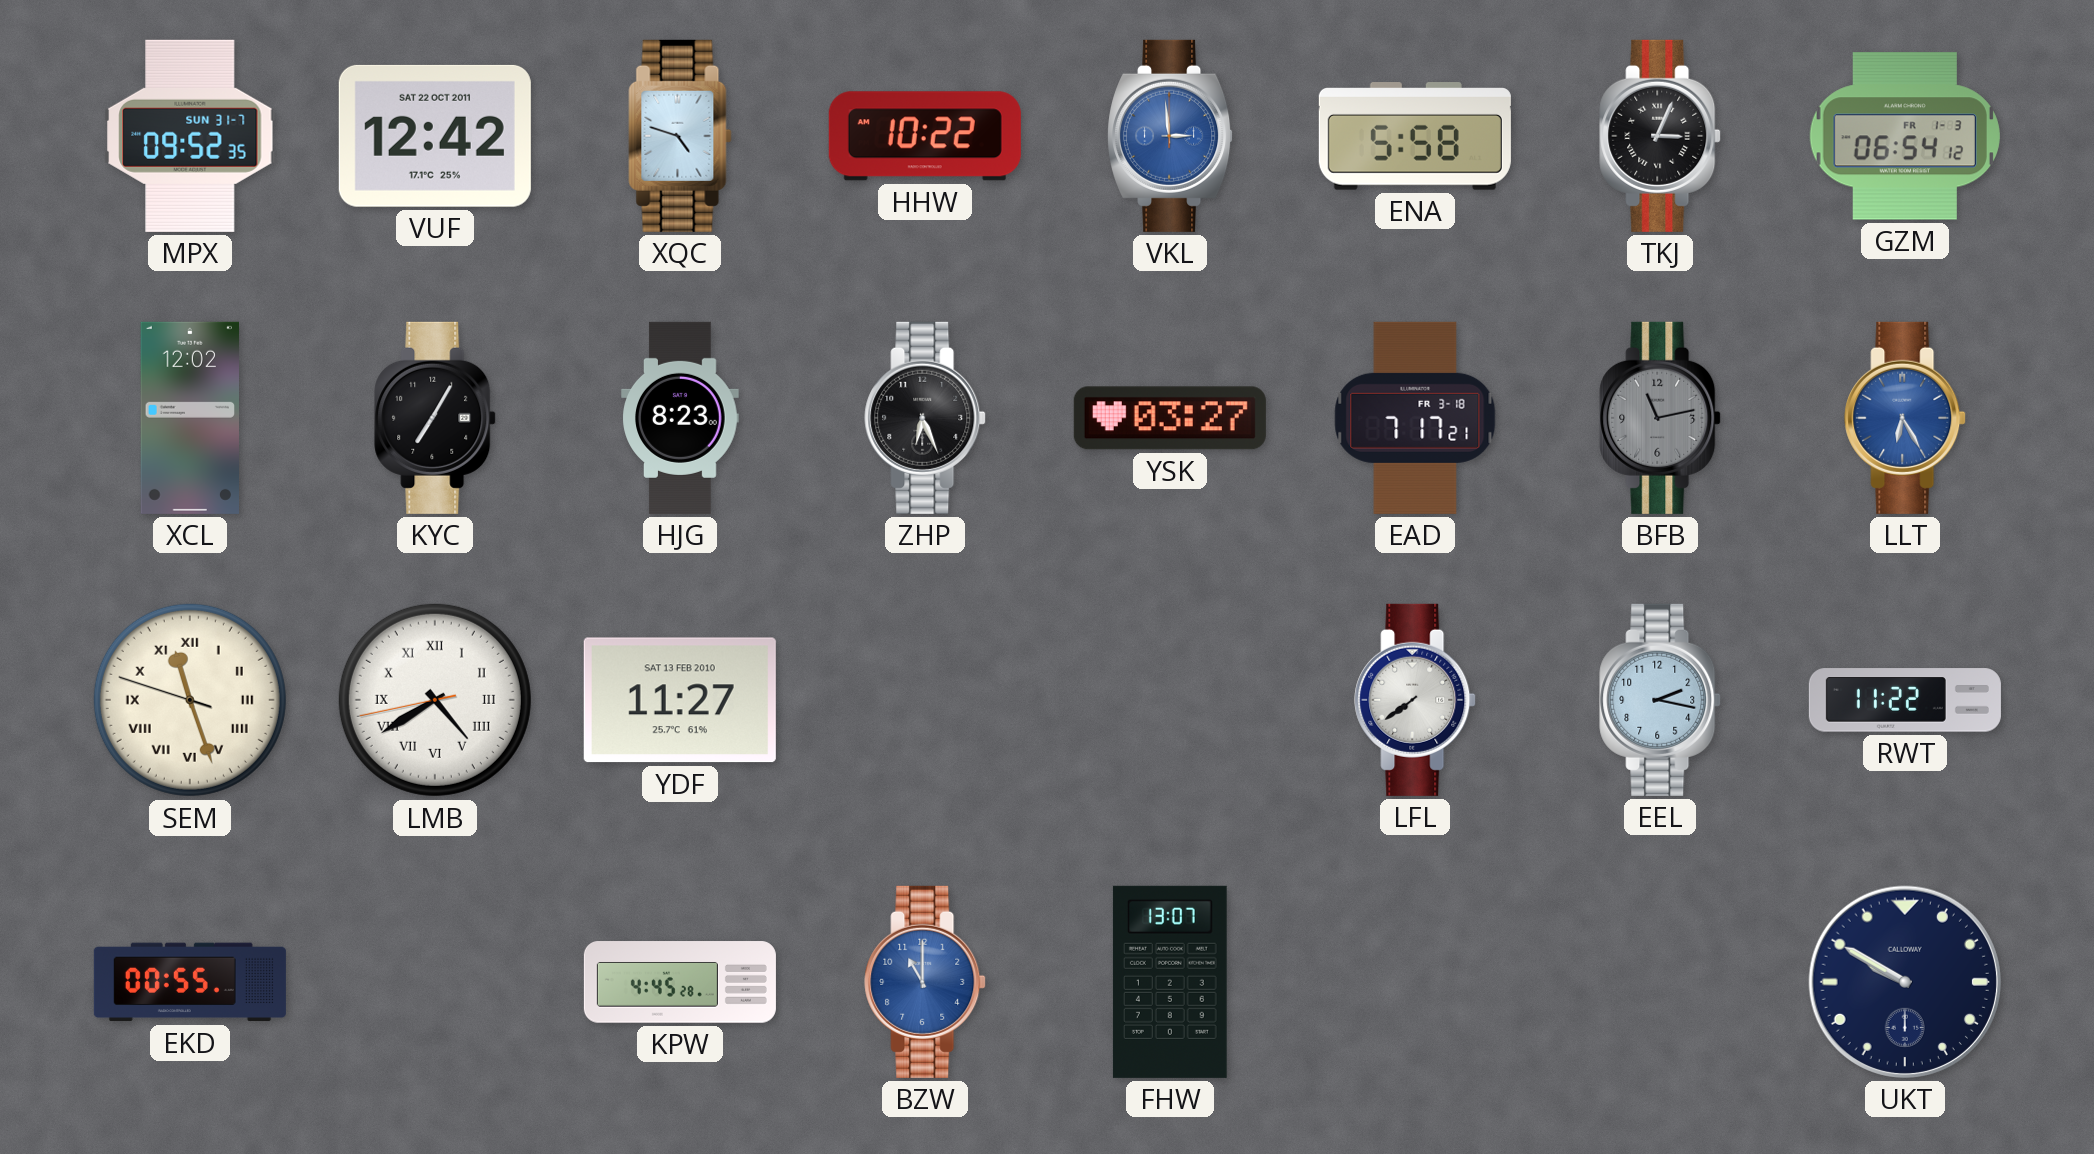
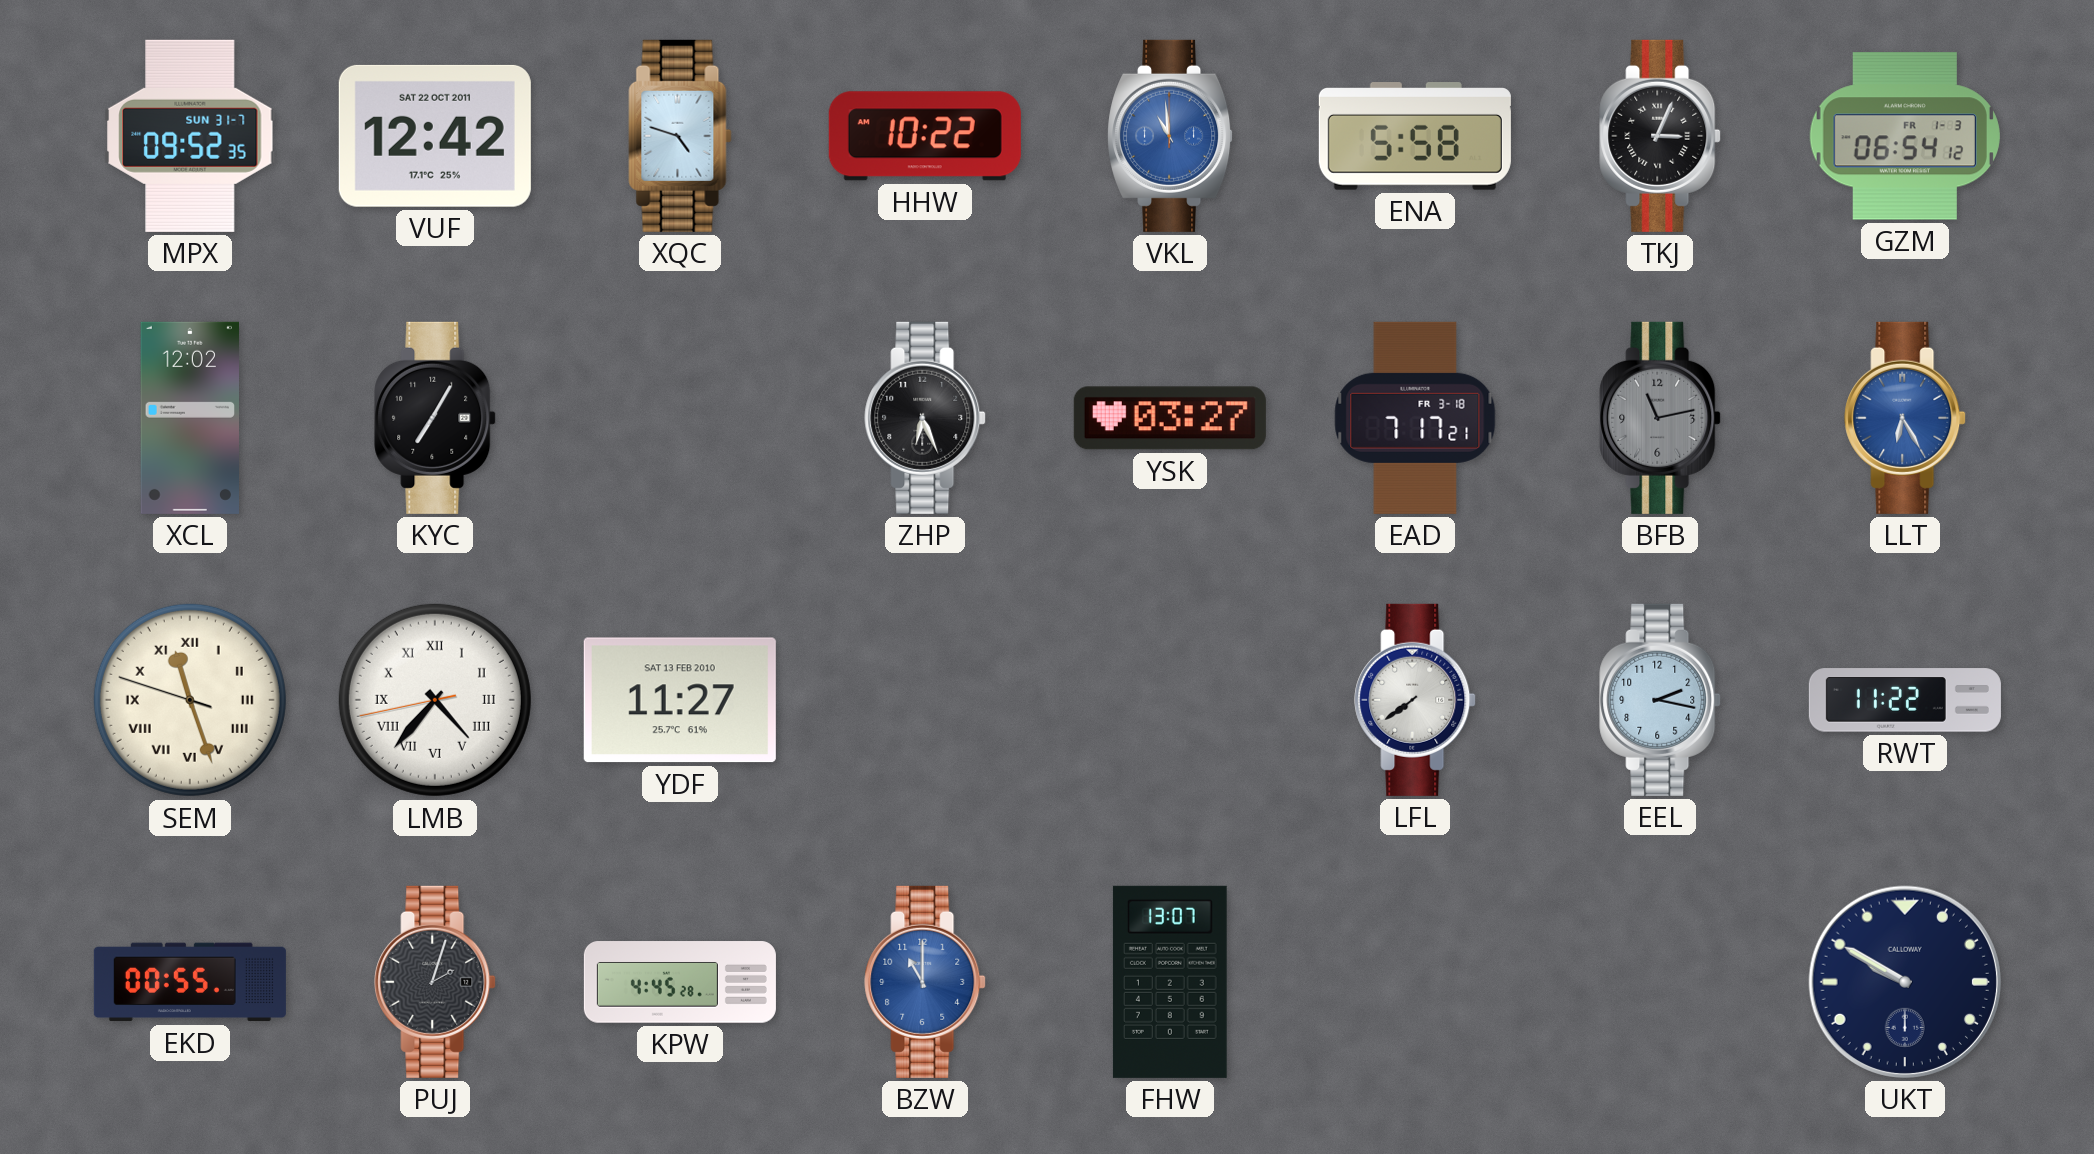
VKL: 2:59 -> 10:59 (1170, 136)
HJG: 8:23 -> none (680, 418)
LMB: 4:39 -> 4:36 (435, 700)
PUJ: none -> 2:03 (435, 982)
